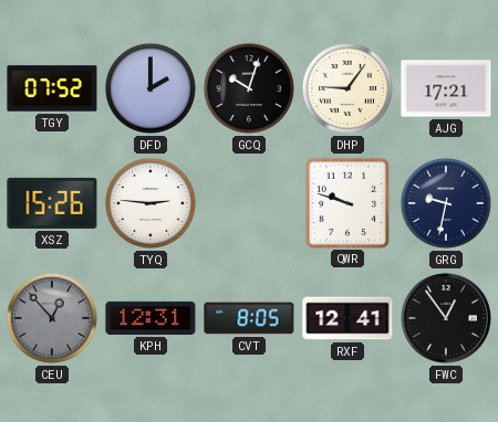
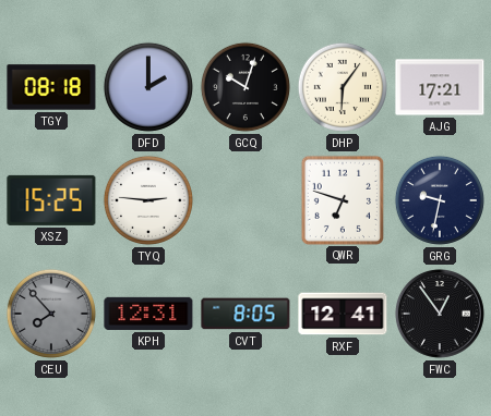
TGY: 07:52 -> 08:18 (51, 87)
DHP: 9:06 -> 6:06 (343, 87)
XSZ: 15:26 -> 15:25 (51, 200)
QWR: 9:48 -> 6:48 (343, 199)
CEU: 12:53 -> 7:53 (51, 314)
